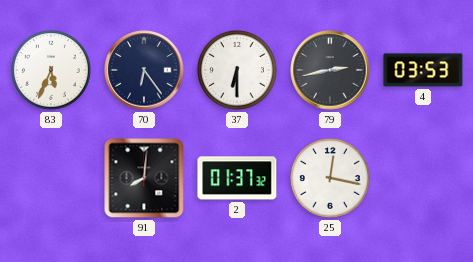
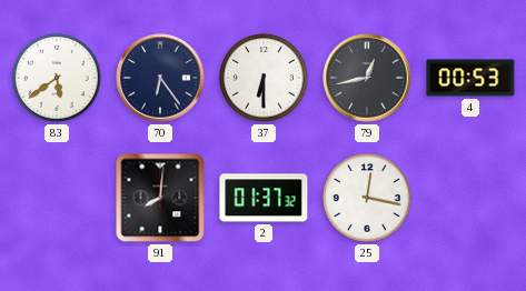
83: 5:34 -> 5:39 (58, 79)
79: 2:43 -> 12:43 (367, 78)
4: 03:53 -> 00:53 (470, 78)
